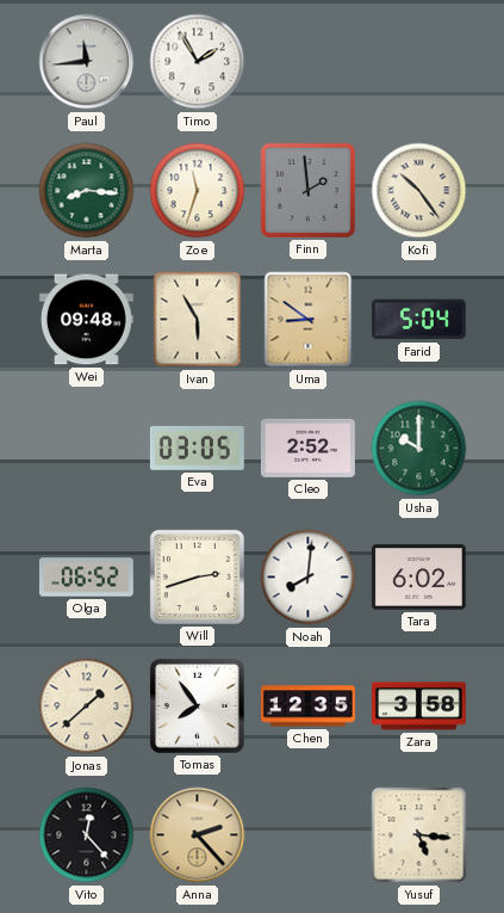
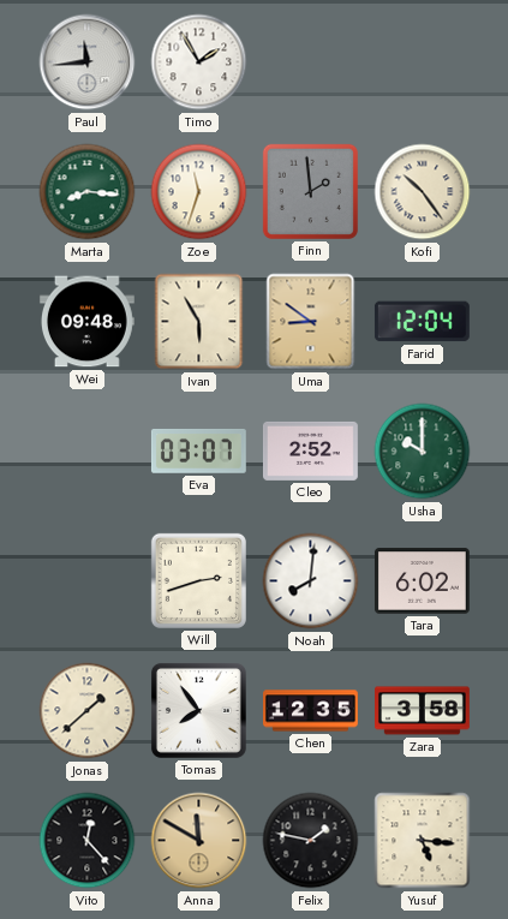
Farid: 5:04 -> 12:04 (422, 322)
Eva: 03:05 -> 03:07 (198, 450)
Olga: 06:52 -> none (86, 578)
Anna: 2:23 -> 11:50 (199, 841)
Felix: none -> 1:47 (311, 841)
